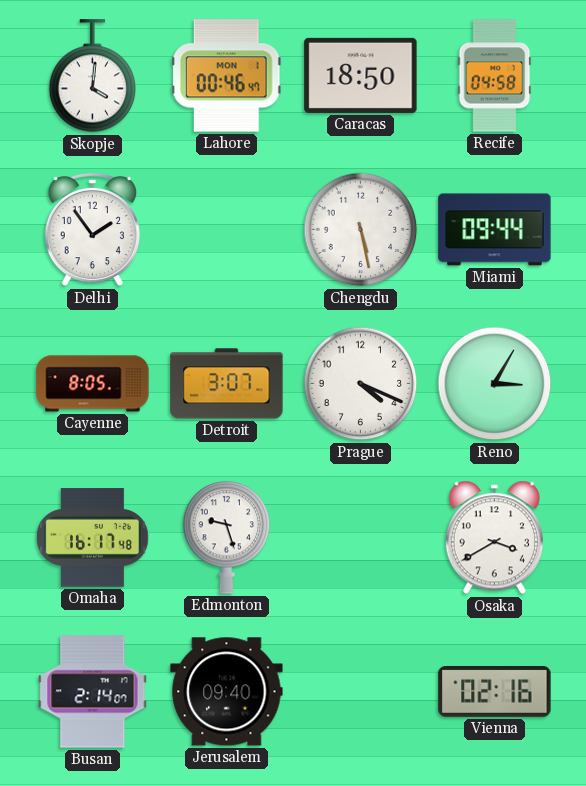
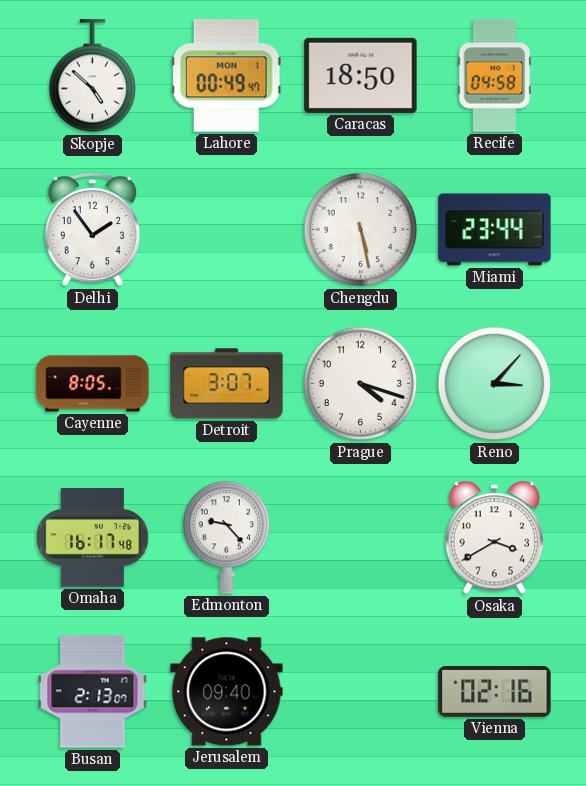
Skopje: 4:01 -> 4:52 (93, 76)
Lahore: 00:46 -> 00:49 (226, 76)
Miami: 09:44 -> 23:44 (495, 230)
Prague: 4:19 -> 4:18 (361, 384)
Reno: 3:05 -> 3:07 (495, 384)
Edmonton: 9:27 -> 9:23 (227, 537)
Busan: 2:14 -> 2:13 (93, 692)
